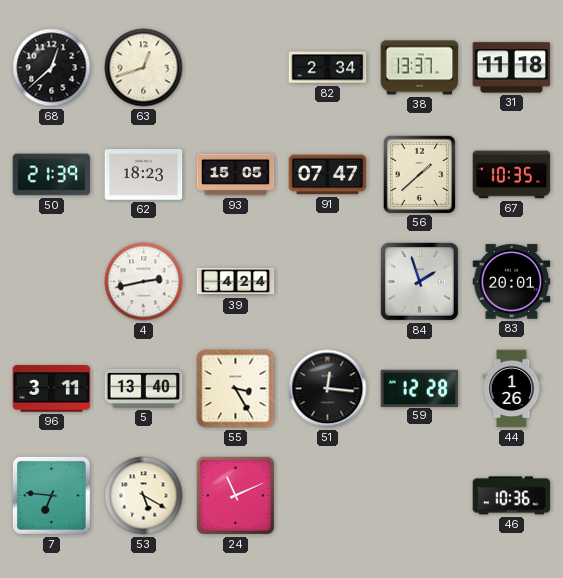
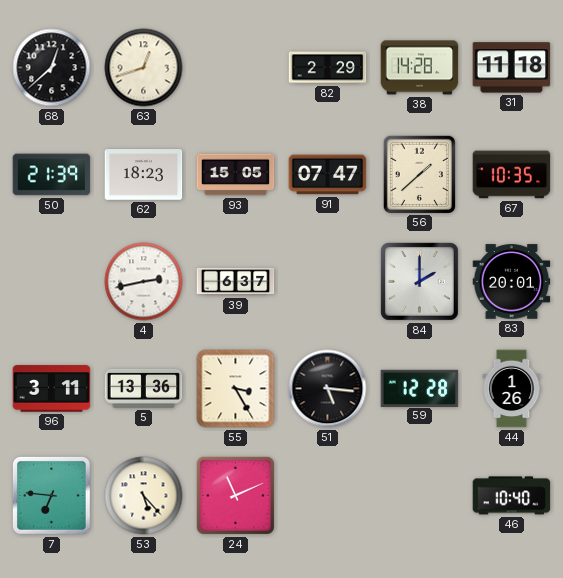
82: 2:34 -> 2:29 (328, 68)
38: 13:37 -> 14:28 (420, 68)
39: 4:24 -> 6:37 (236, 282)
84: 1:57 -> 2:00 (419, 281)
5: 13:40 -> 13:36 (144, 388)
51: 12:16 -> 5:16 (328, 389)
53: 5:20 -> 5:23 (144, 496)
46: 10:36 -> 10:40 (512, 496)
